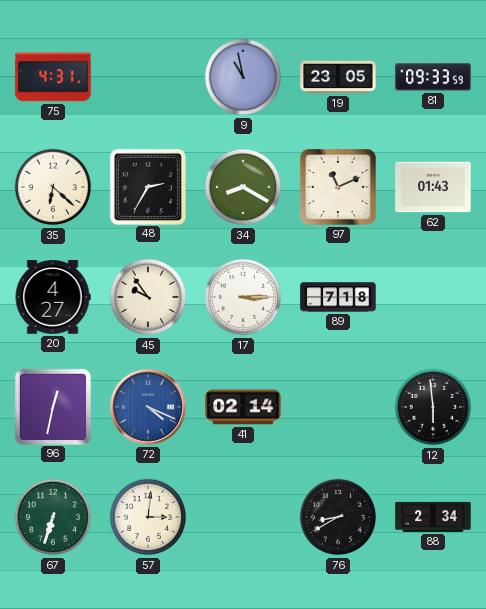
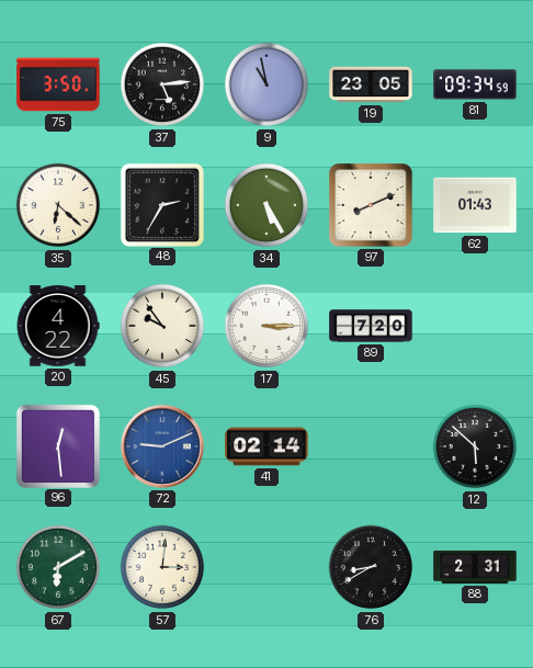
75: 4:31 -> 3:50 (58, 84)
37: none -> 5:14 (162, 84)
81: 09:33 -> 09:34 (475, 84)
34: 8:20 -> 5:25 (266, 205)
97: 11:11 -> 8:11 (372, 206)
20: 4:27 -> 4:22 (58, 326)
89: 7:18 -> 7:20 (371, 326)
96: 12:32 -> 12:29 (57, 445)
72: 4:19 -> 9:11 (162, 446)
12: 5:59 -> 5:52 (475, 446)
67: 6:33 -> 6:10 (58, 567)
88: 2:34 -> 2:31 (475, 567)
